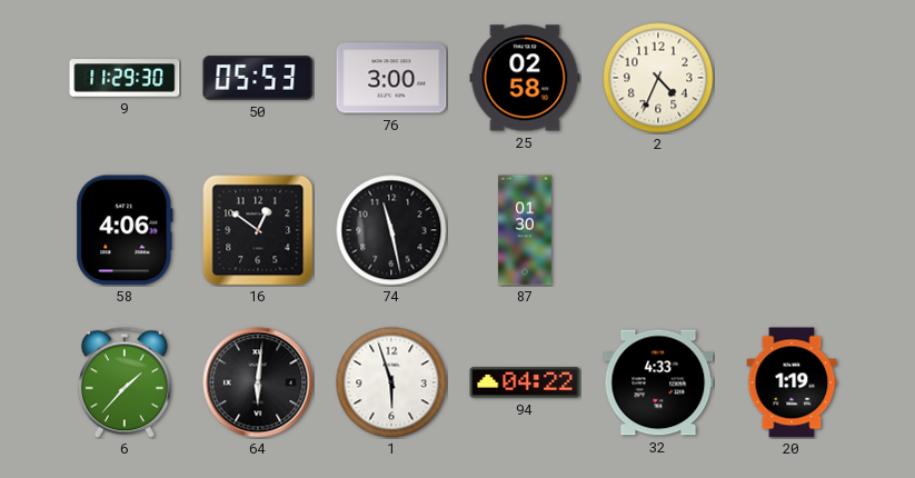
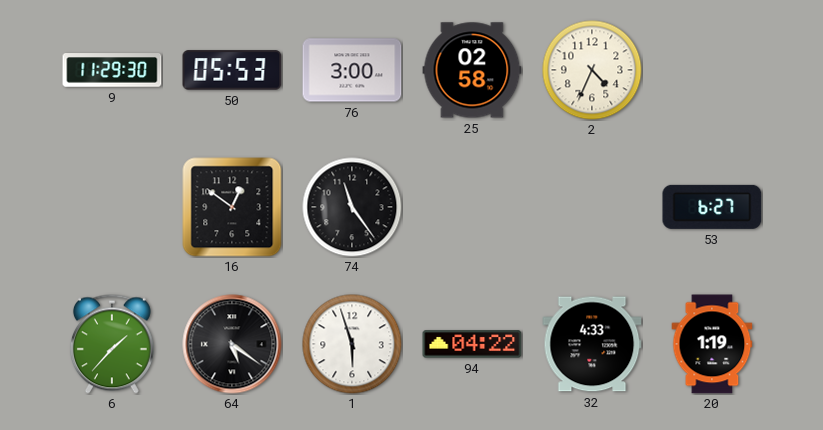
58: 4:06 -> none (125, 230)
74: 11:28 -> 11:24 (352, 207)
87: 01:30 -> none (525, 230)
53: none -> 6:27 (712, 207)
64: 6:01 -> 5:21 (232, 344)
